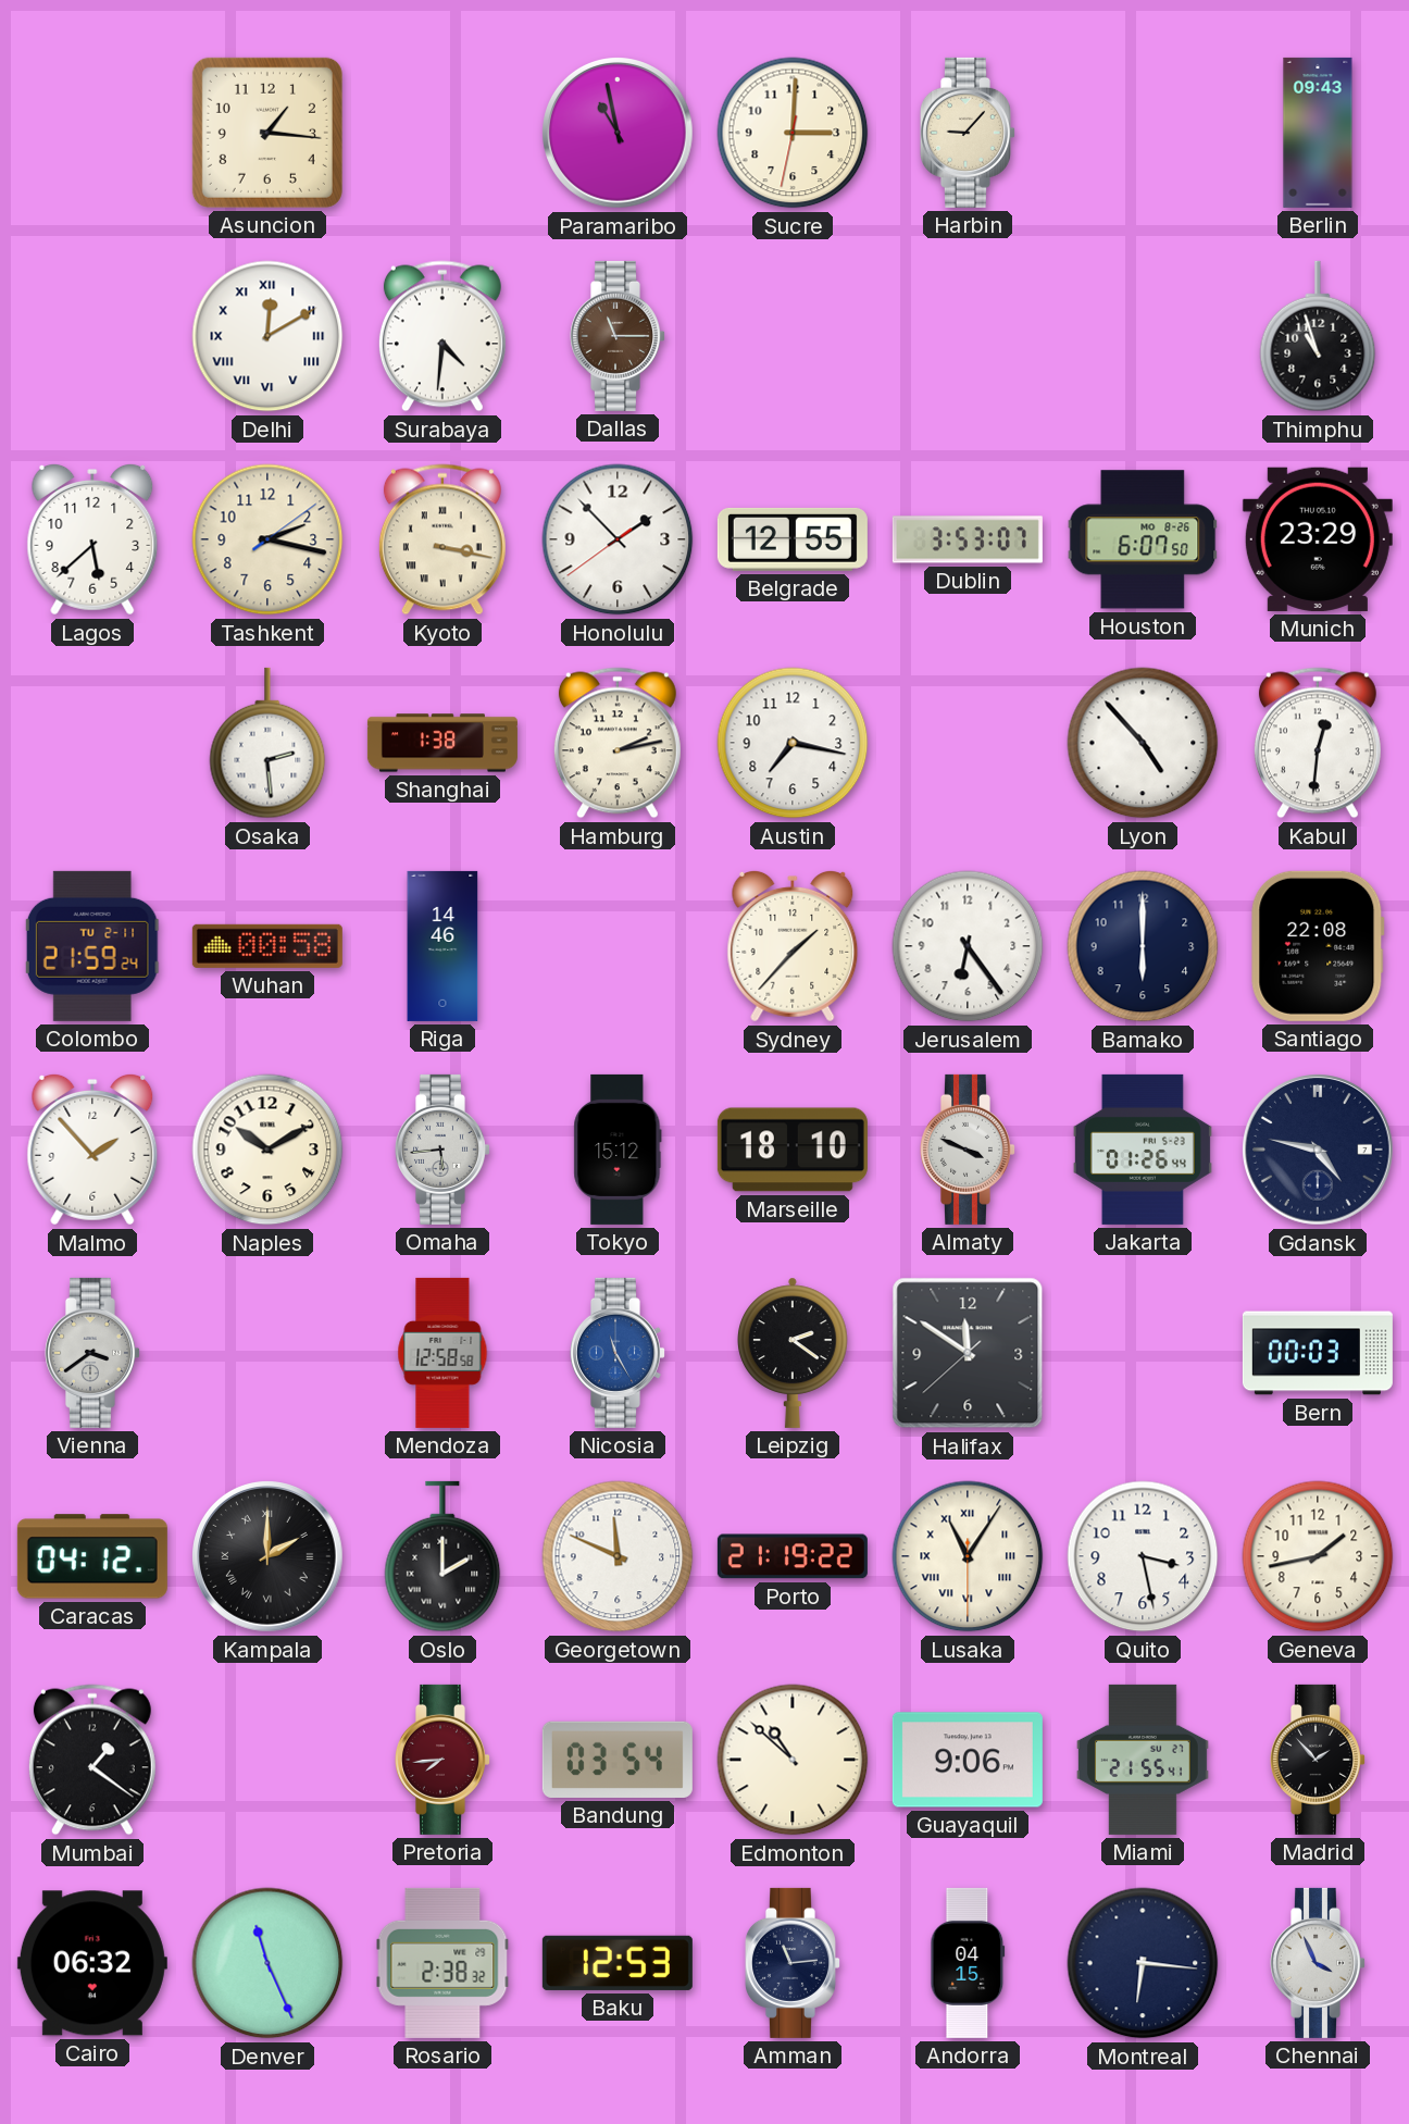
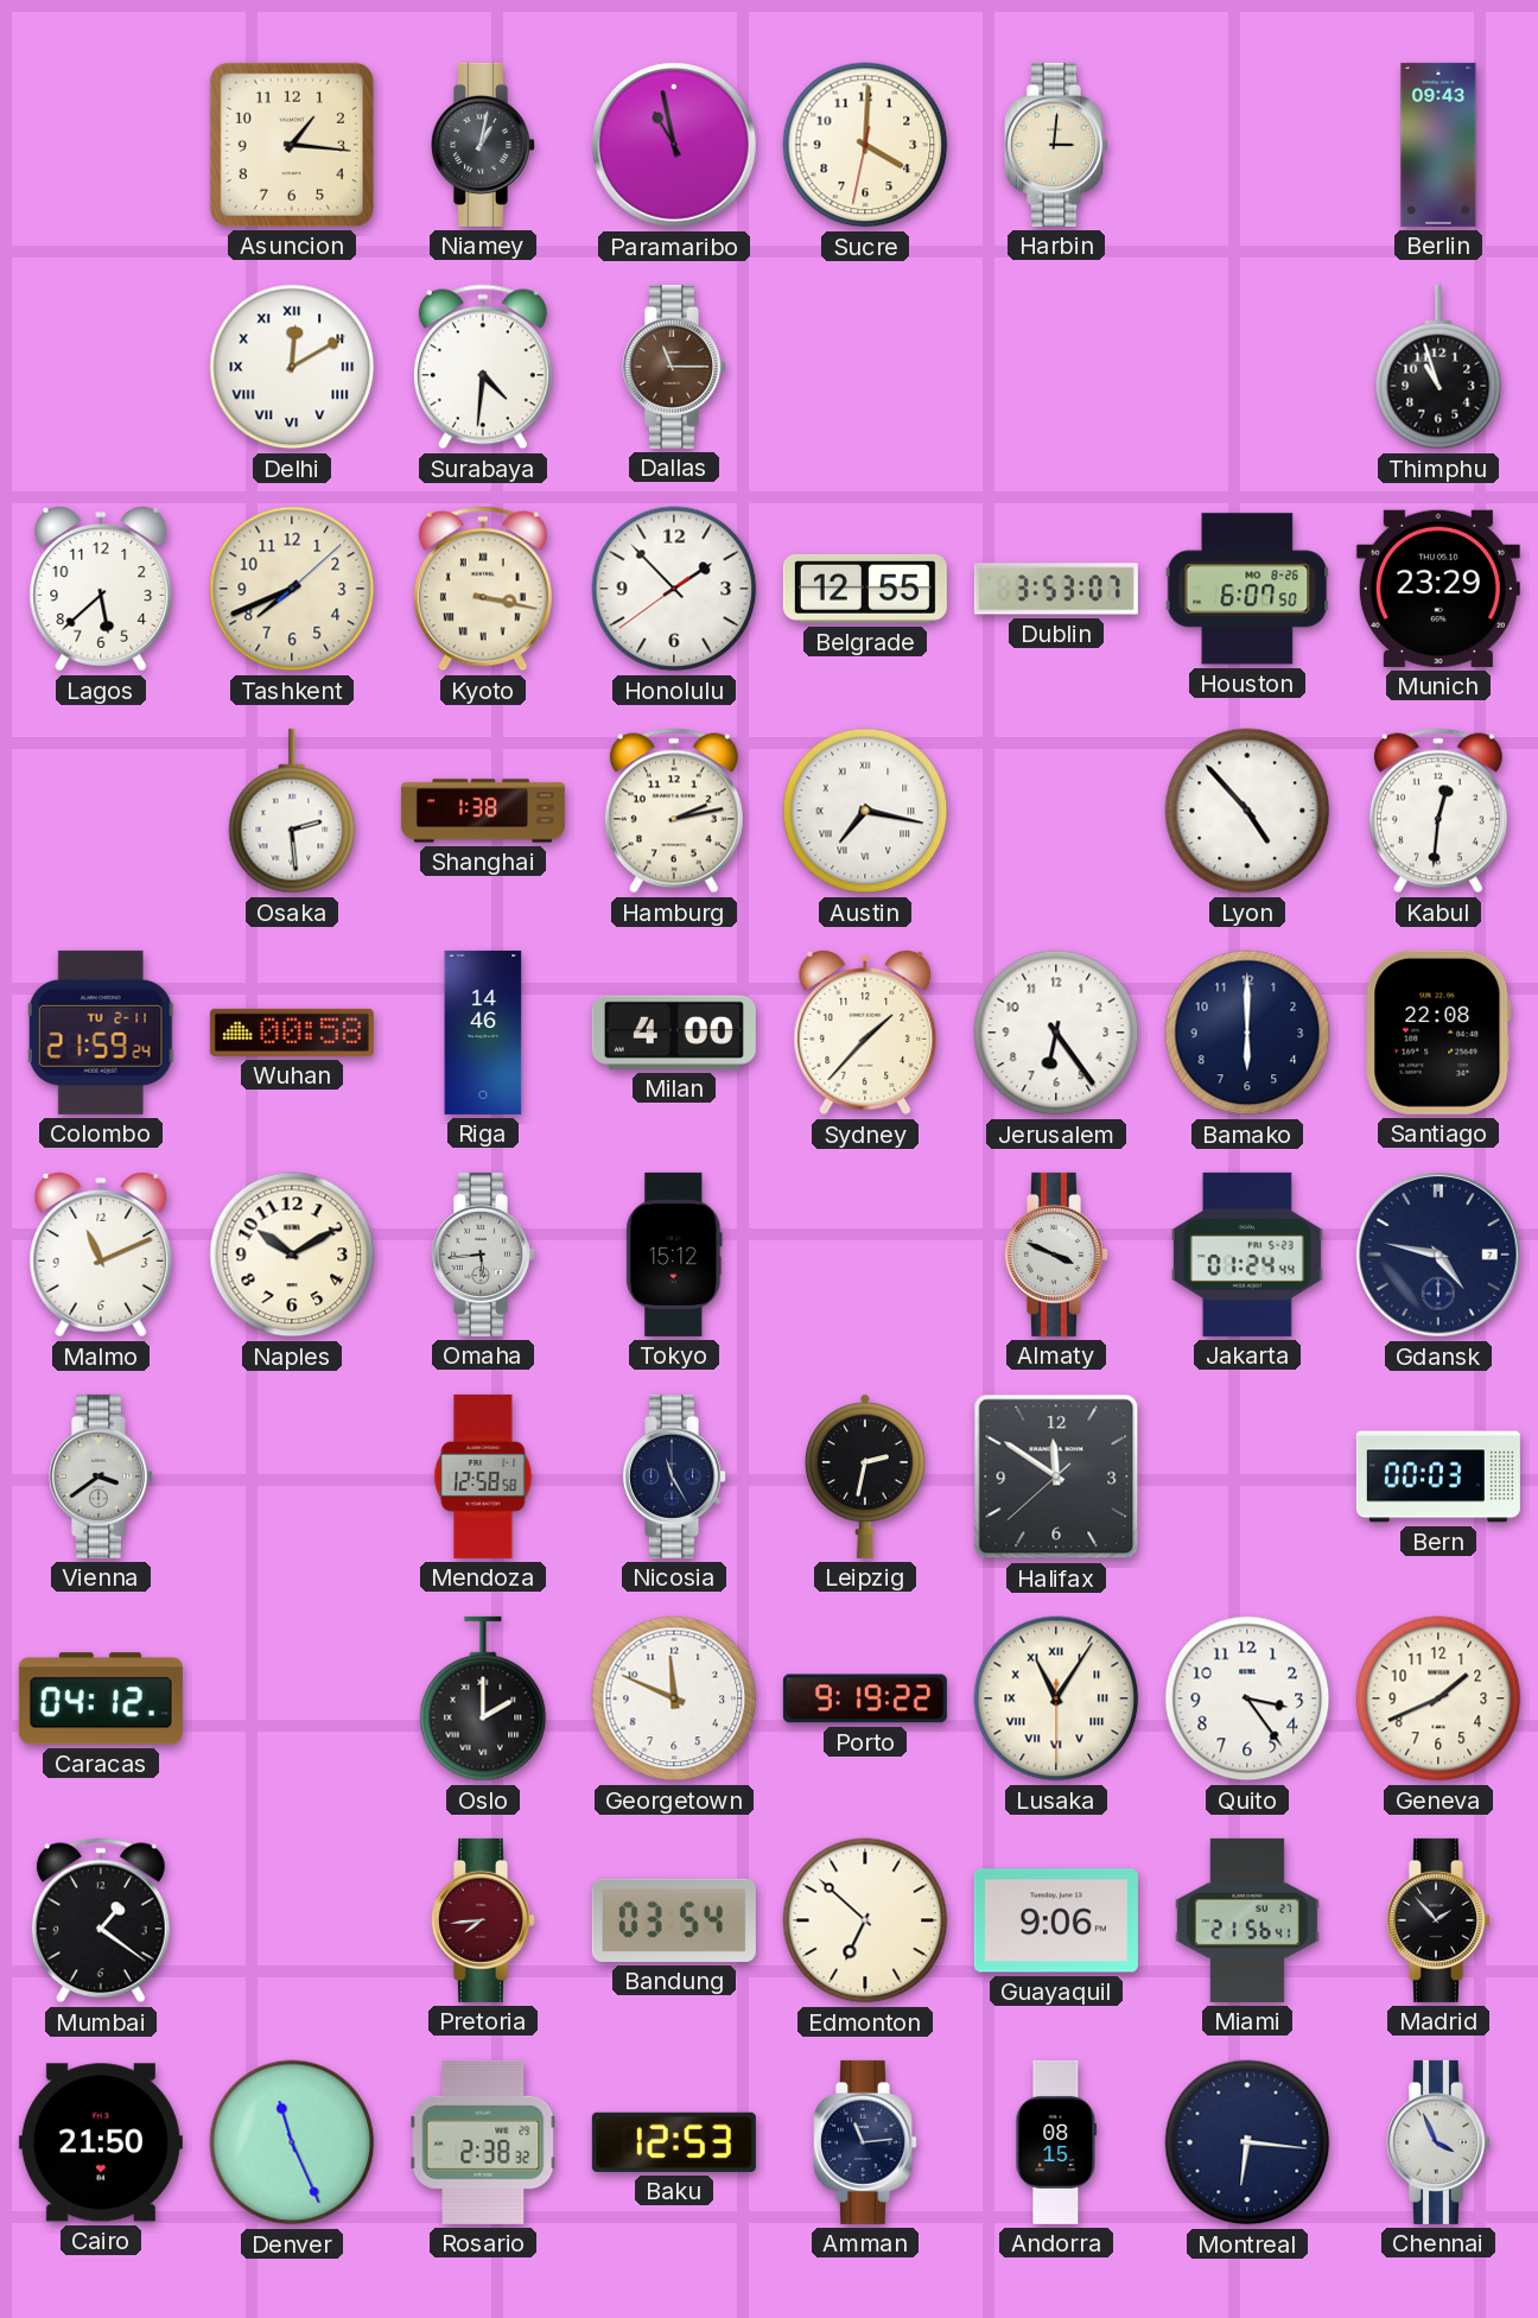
Niamey: none -> 1:02 (483, 145)
Sucre: 3:00 -> 4:00 (865, 145)
Harbin: 9:07 -> 3:01 (1056, 145)
Tashkent: 2:17 -> 7:41 (292, 589)
Austin numerals: Arabic -> Roman (865, 811)
Milan: none -> 4:00 (674, 1033)
Malmo: 1:53 -> 11:11 (101, 1255)
Marseille: 18:10 -> none (793, 1150)
Jakarta: 01:26 -> 01:24 (1247, 1255)
Nicosia dial: blue -> navy (674, 1476)
Leipzig: 2:21 -> 2:32 (866, 1476)
Kampala: 2:00 -> none (269, 1557)
Porto: 21:19 -> 9:19 (865, 1698)
Quito: 3:28 -> 3:24 (1247, 1698)
Geneva: 1:43 -> 1:41 (1438, 1698)
Edmonton: 10:52 -> 6:52 (865, 1920)
Miami: 21:55 -> 21:56 (1247, 1920)
Cairo: 06:32 -> 21:50 (101, 2142)
Andorra: 04:15 -> 08:15 (1056, 2142)
